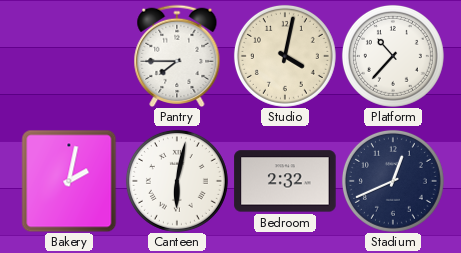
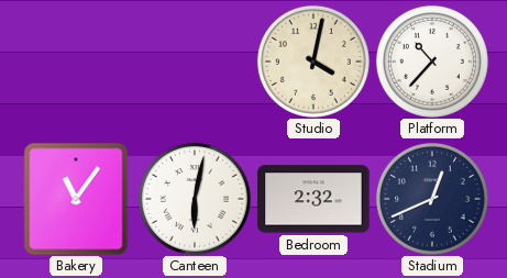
Pantry: 7:45 -> none (177, 55)
Bakery: 2:02 -> 11:06 (76, 199)
